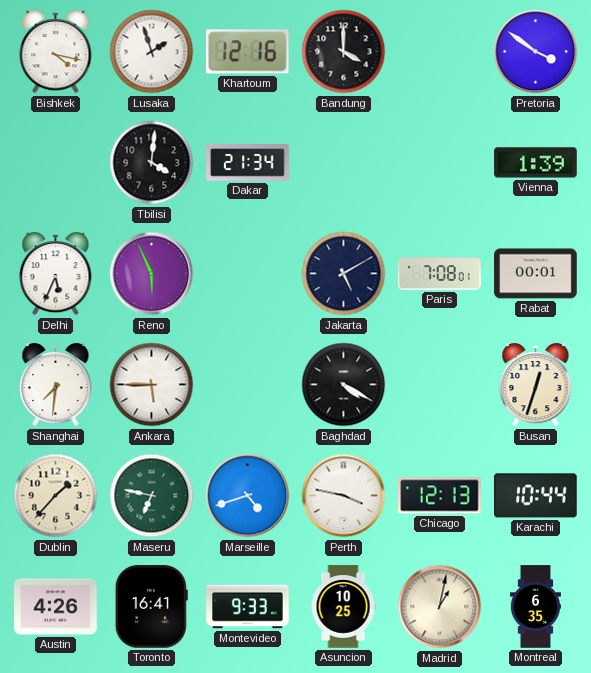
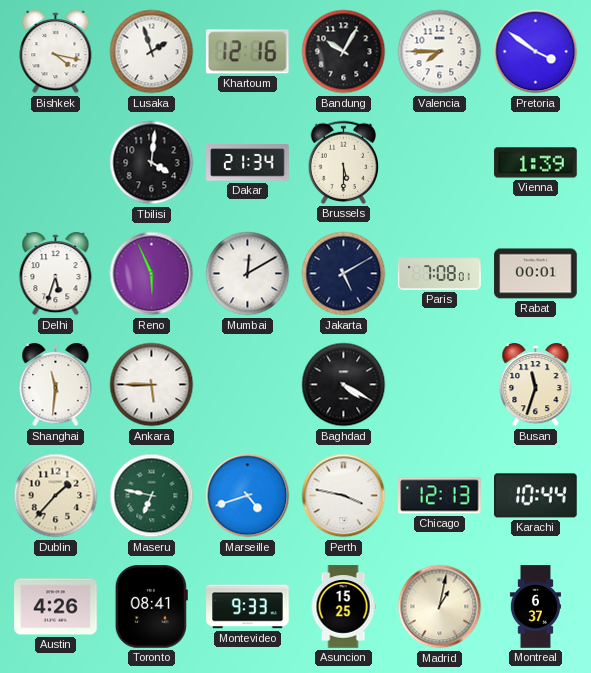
Bandung: 4:00 -> 10:05 (344, 52)
Valencia: none -> 7:45 (440, 52)
Brussels: none -> 5:30 (343, 162)
Delhi: 5:34 -> 5:33 (56, 275)
Mumbai: none -> 12:10 (248, 274)
Shanghai: 7:31 -> 11:31 (56, 386)
Busan: 12:33 -> 11:33 (536, 386)
Toronto: 16:41 -> 08:41 (151, 607)
Asuncion: 10:25 -> 15:25 (343, 607)
Montreal: 6:35 -> 6:37 (535, 607)
